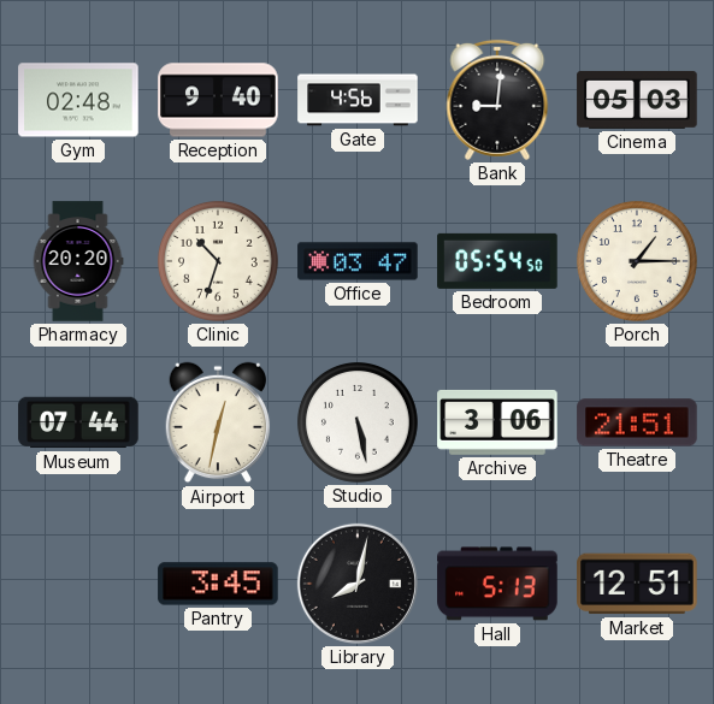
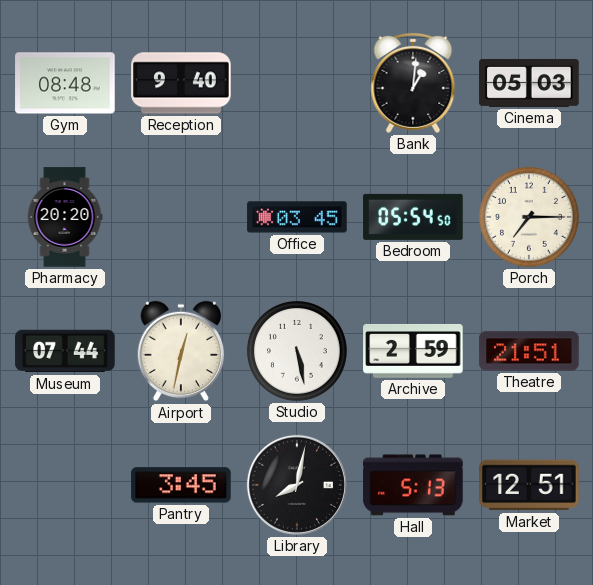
Gym: 02:48 -> 08:48 (65, 83)
Gate: 4:56 -> none (358, 100)
Bank: 9:01 -> 1:01 (413, 83)
Clinic: 10:33 -> none (218, 261)
Office: 03:47 -> 03:45 (297, 217)
Porch: 1:15 -> 7:15 (529, 217)
Archive: 3:06 -> 2:59 (413, 351)
